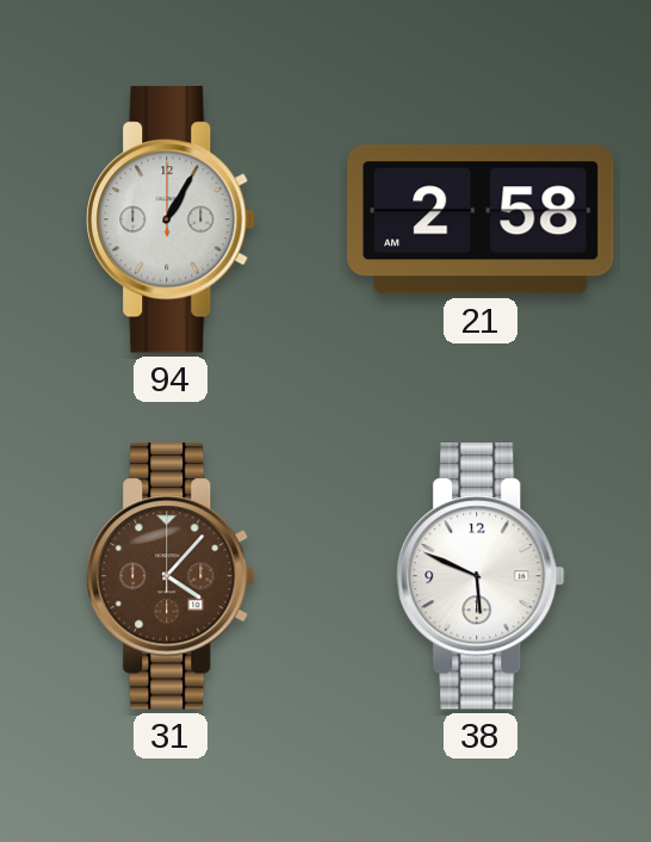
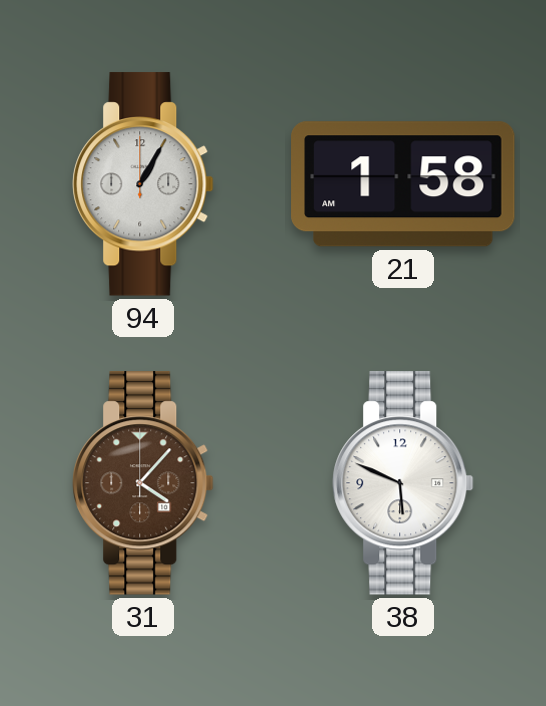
21: 2:58 -> 1:58 (404, 184)
